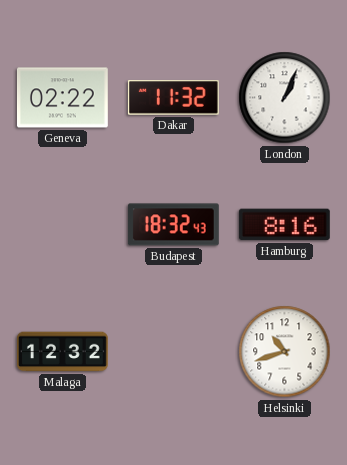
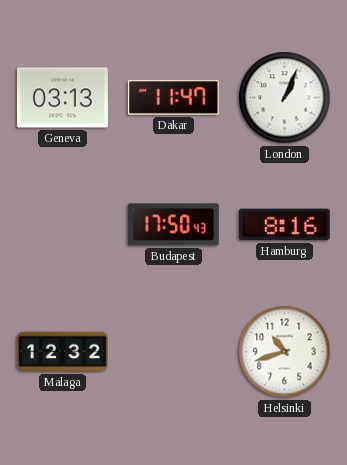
Geneva: 02:22 -> 03:13 (62, 98)
Dakar: 11:32 -> 11:47 (173, 98)
Budapest: 18:32 -> 17:50 (173, 225)
